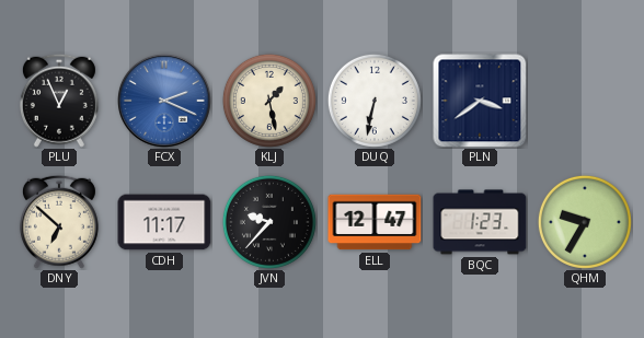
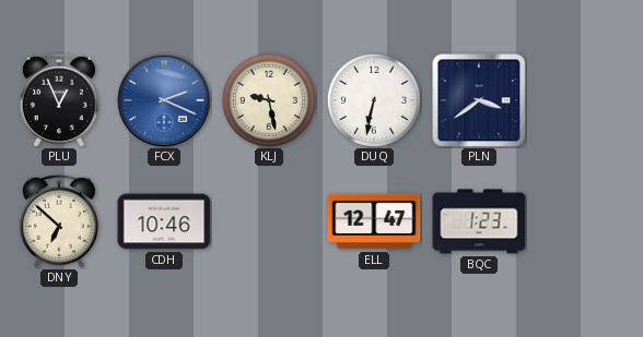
KLJ: 1:28 -> 9:28 (269, 100)
CDH: 11:17 -> 10:46 (164, 221)
JVN: 9:37 -> none (269, 222)
QHM: 9:35 -> none (585, 222)
